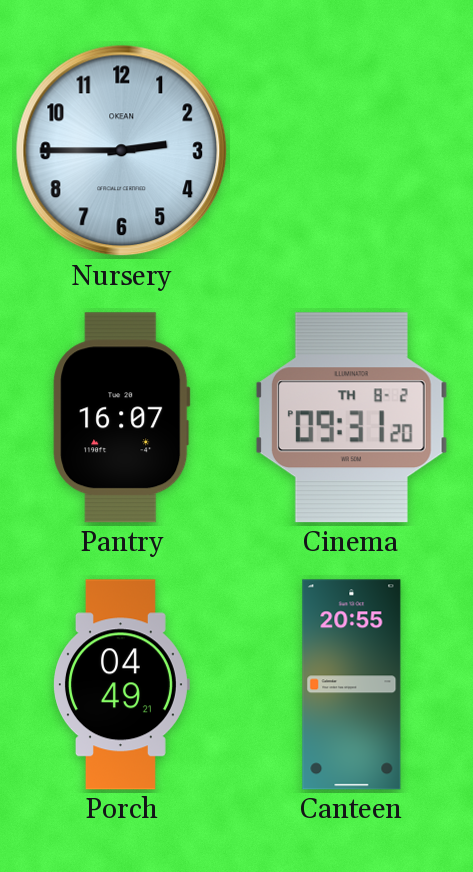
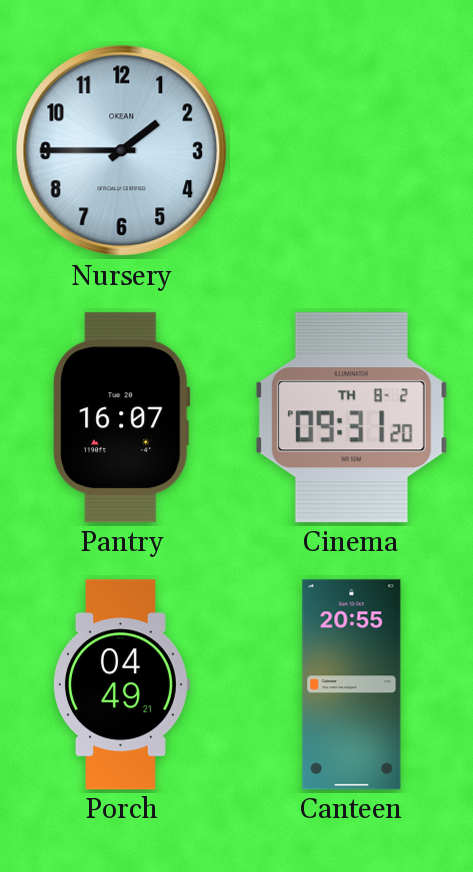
Nursery: 2:45 -> 1:45 (122, 151)
